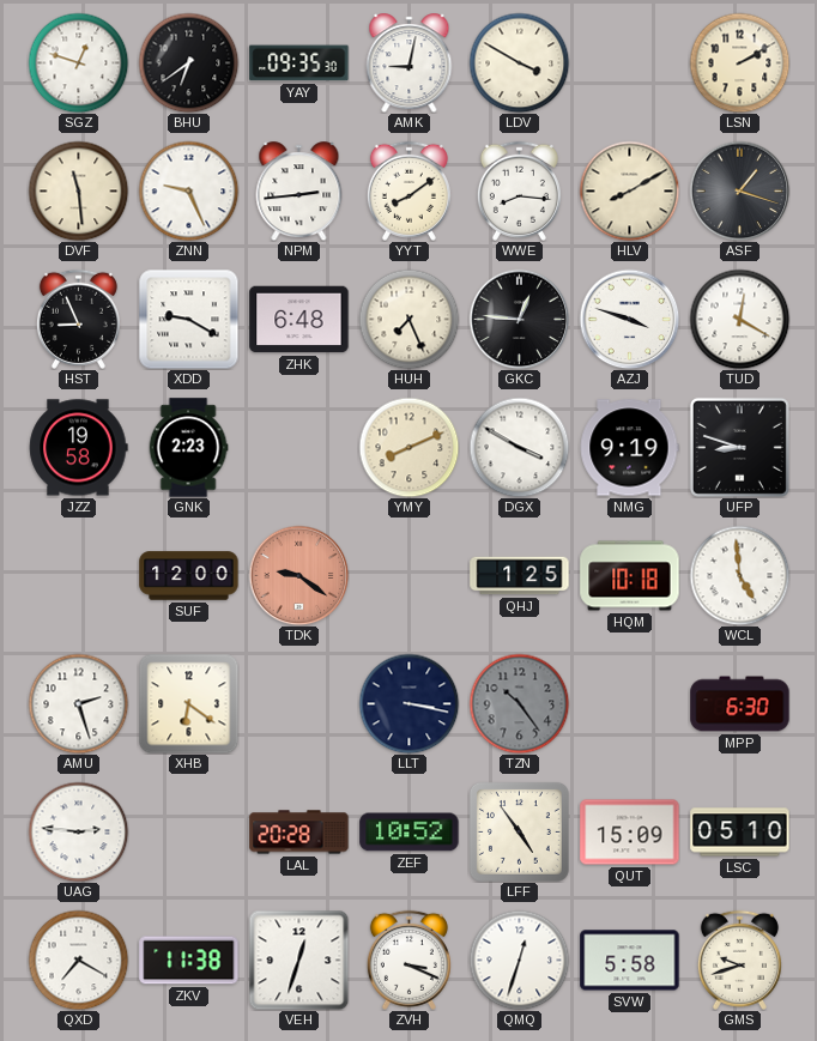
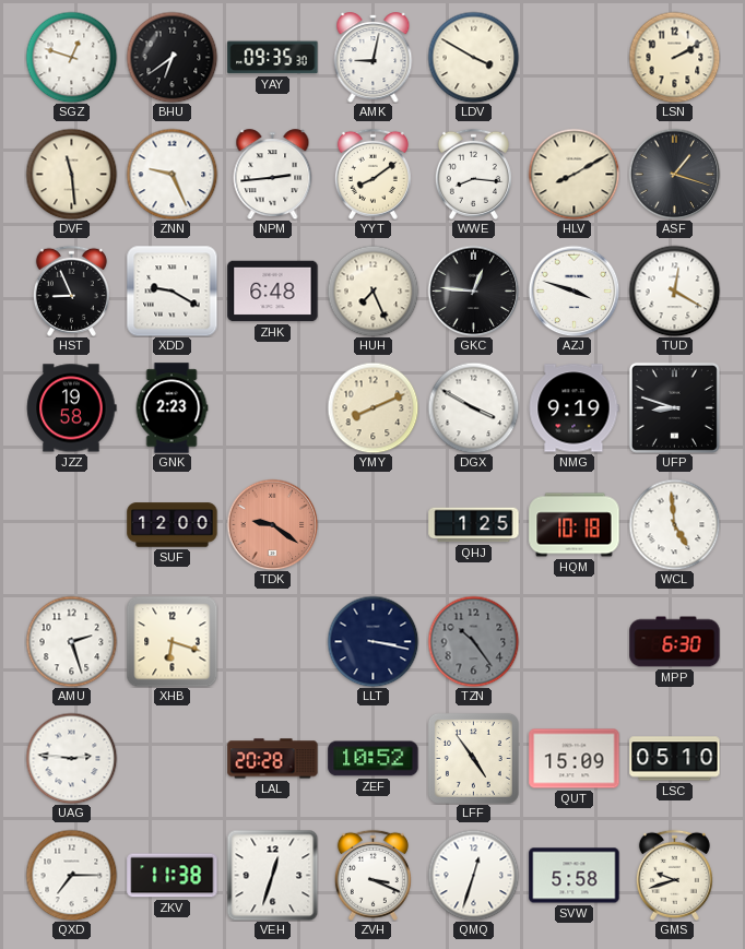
XHB: 6:21 -> 6:18 (172, 641)
QXD: 7:20 -> 7:15 (71, 875)
